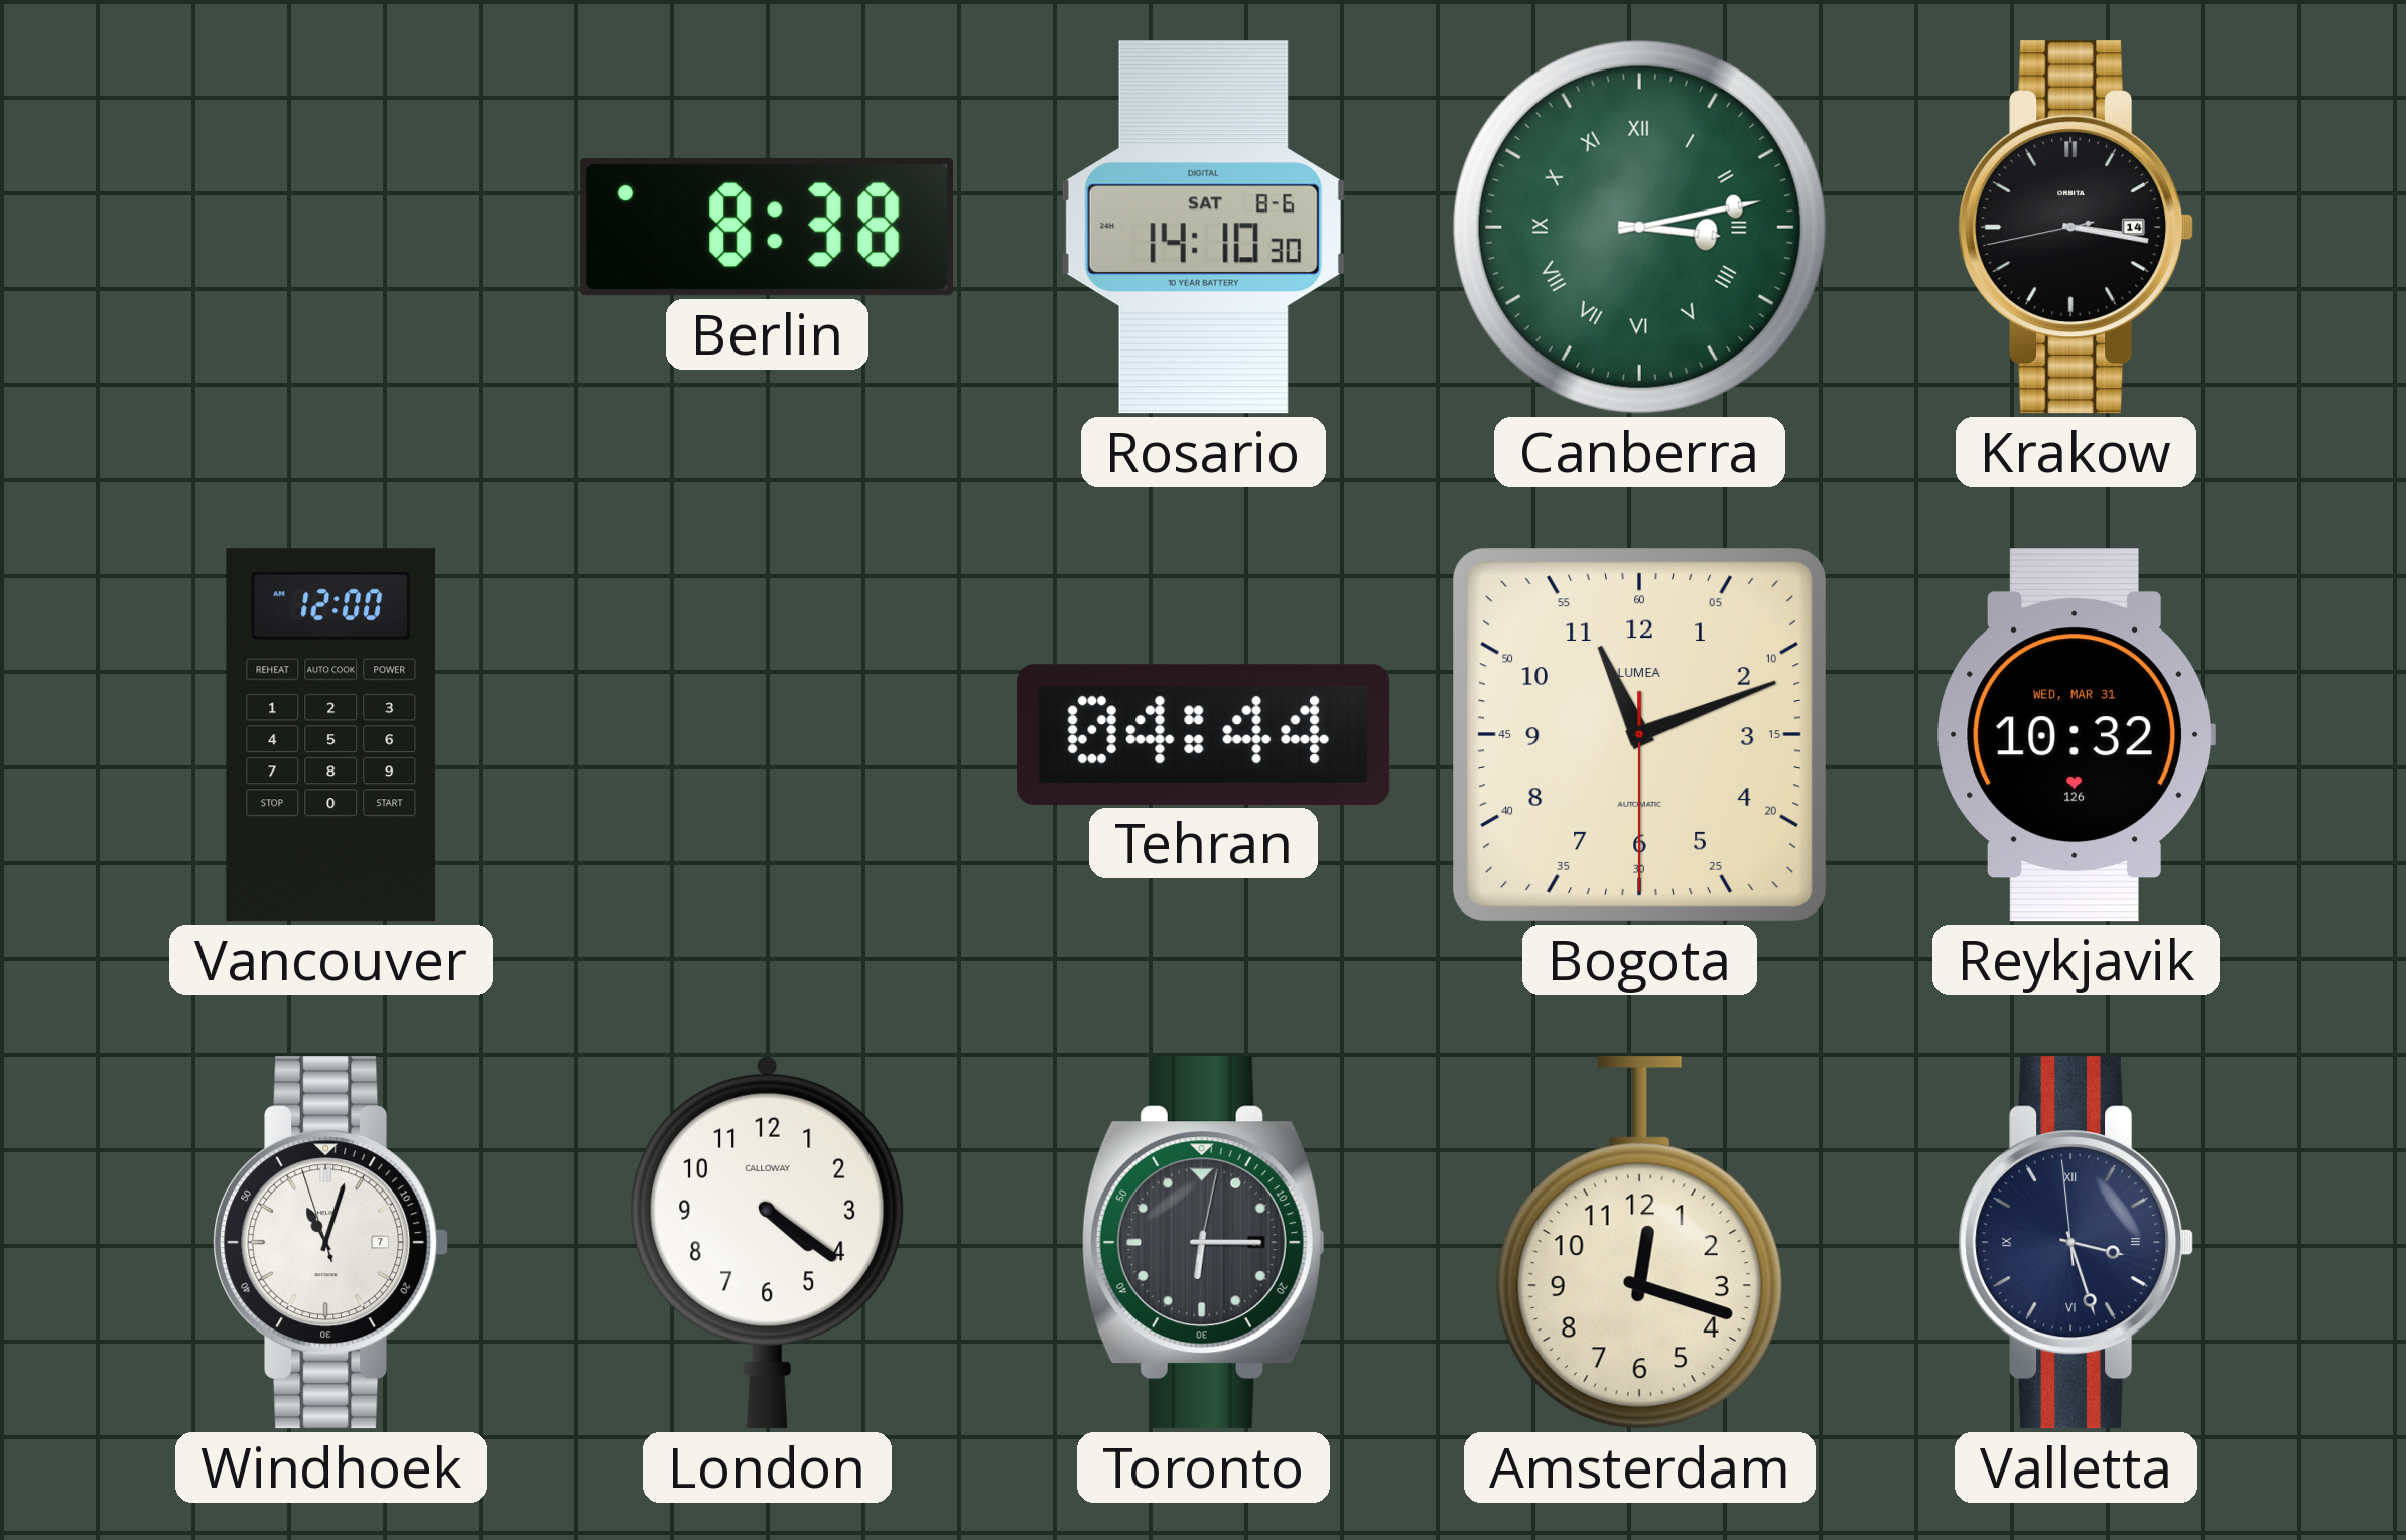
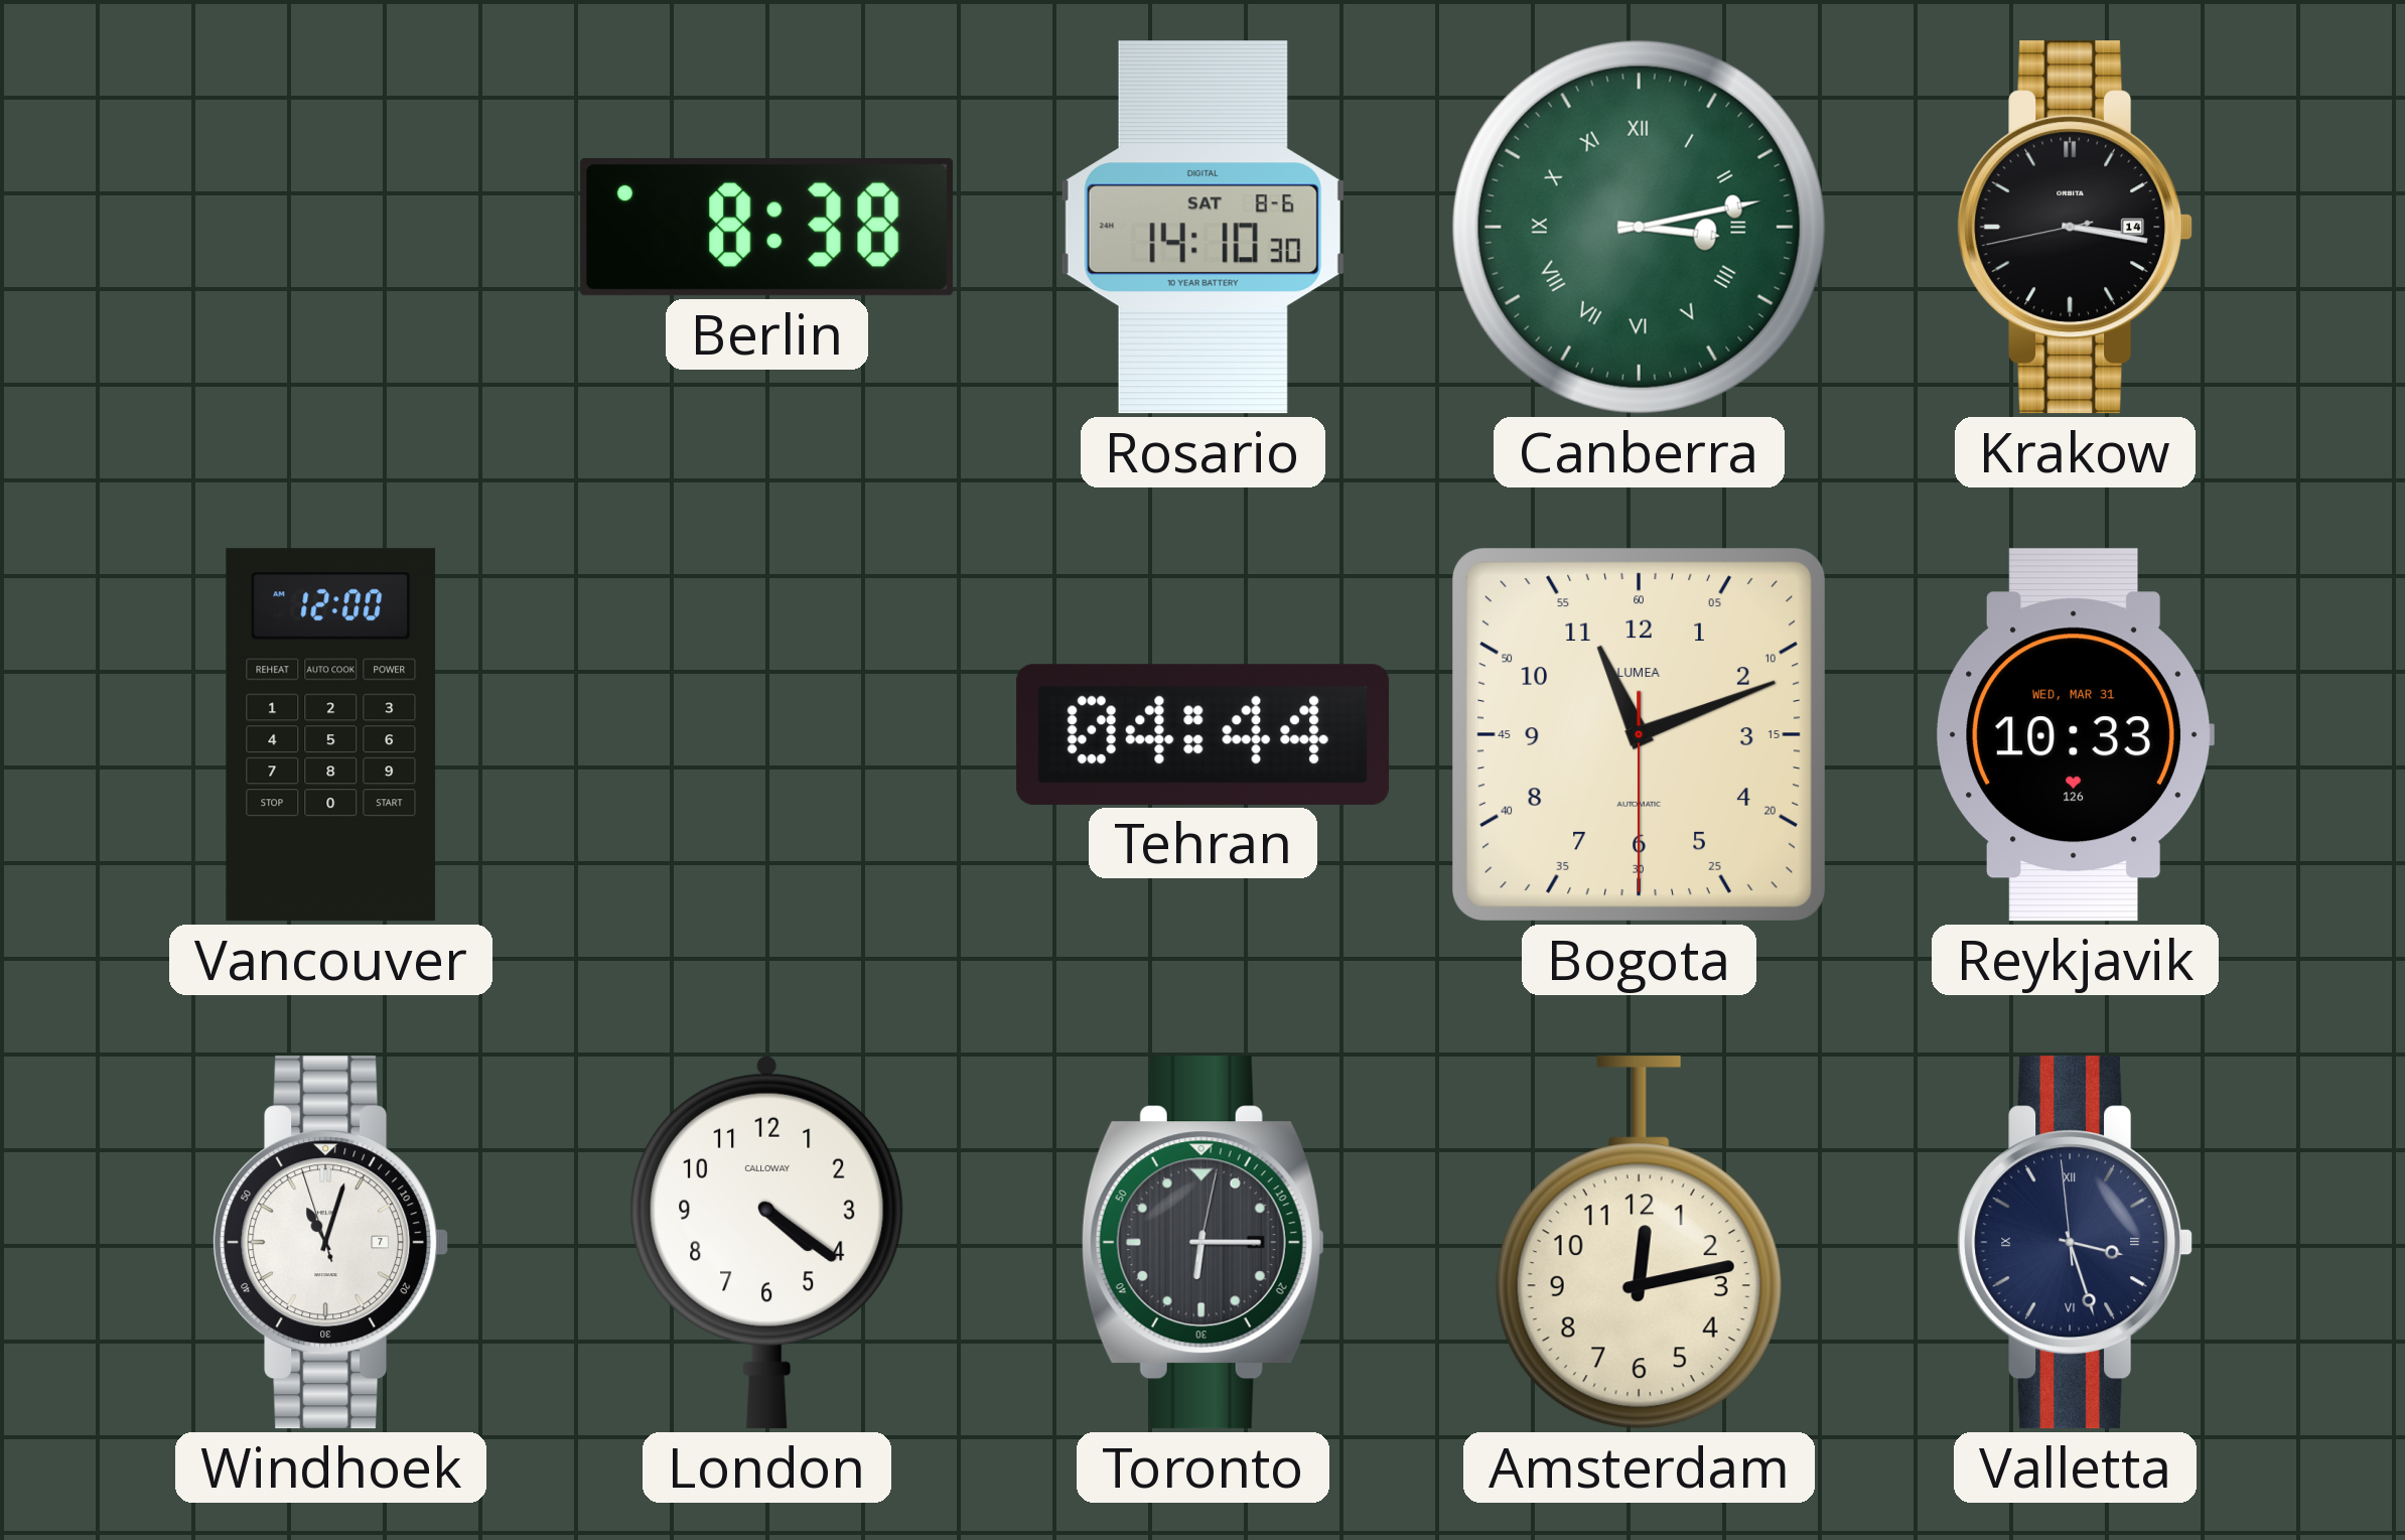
Reykjavik: 10:32 -> 10:33 (2075, 735)
Amsterdam: 12:18 -> 12:13 (1639, 1243)
